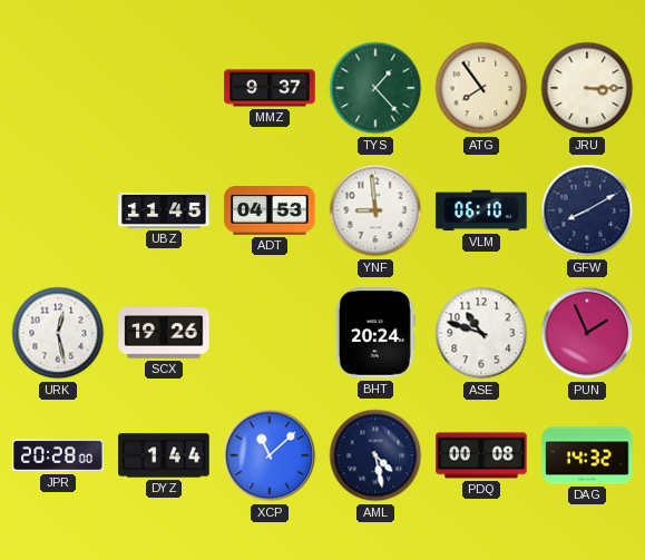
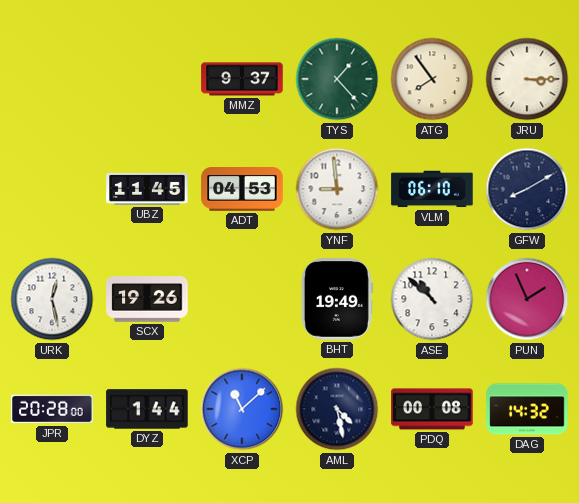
BHT: 20:24 -> 19:49 (336, 299)
ASE: 10:48 -> 10:52 (432, 299)
